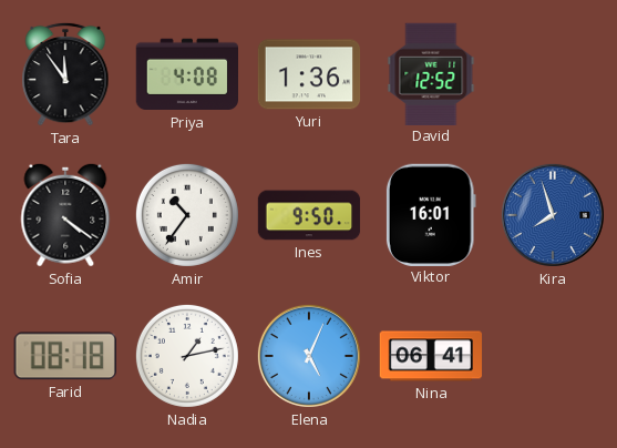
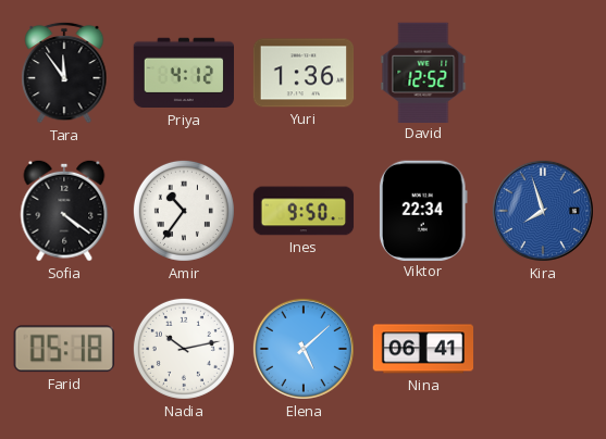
Priya: 4:08 -> 4:12 (183, 73)
Viktor: 16:01 -> 22:34 (423, 210)
Farid: 08:18 -> 05:18 (64, 349)
Nadia: 1:13 -> 10:13 (184, 349)
Elena: 5:04 -> 5:08 (304, 349)
